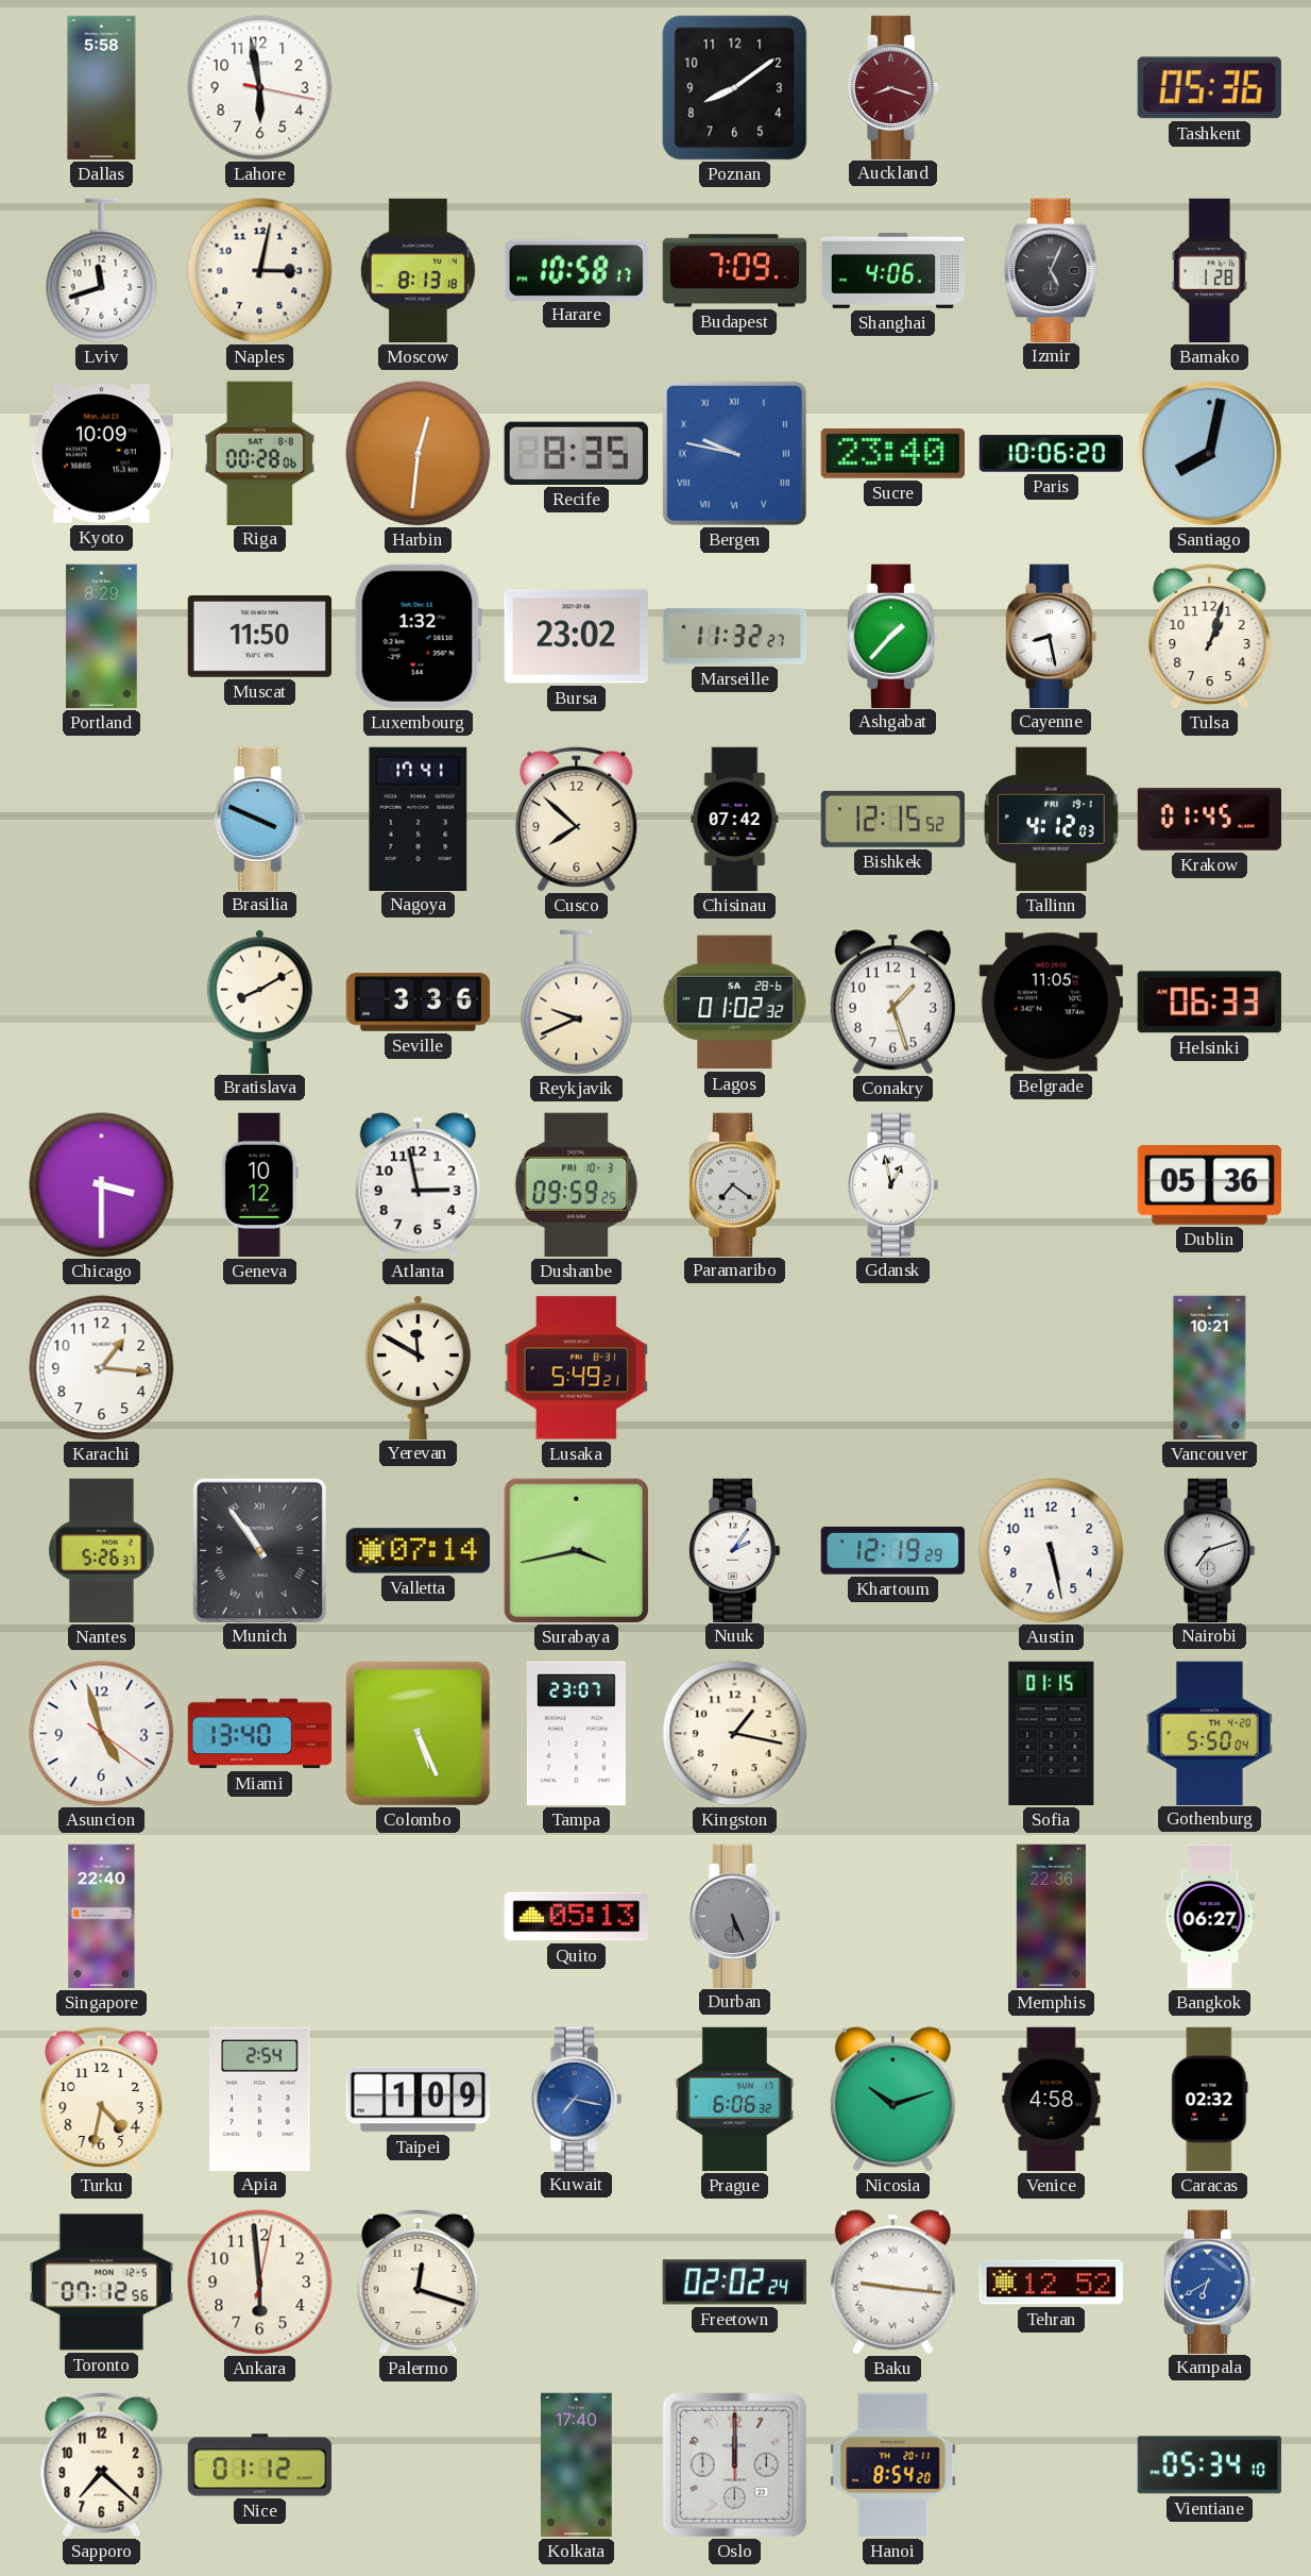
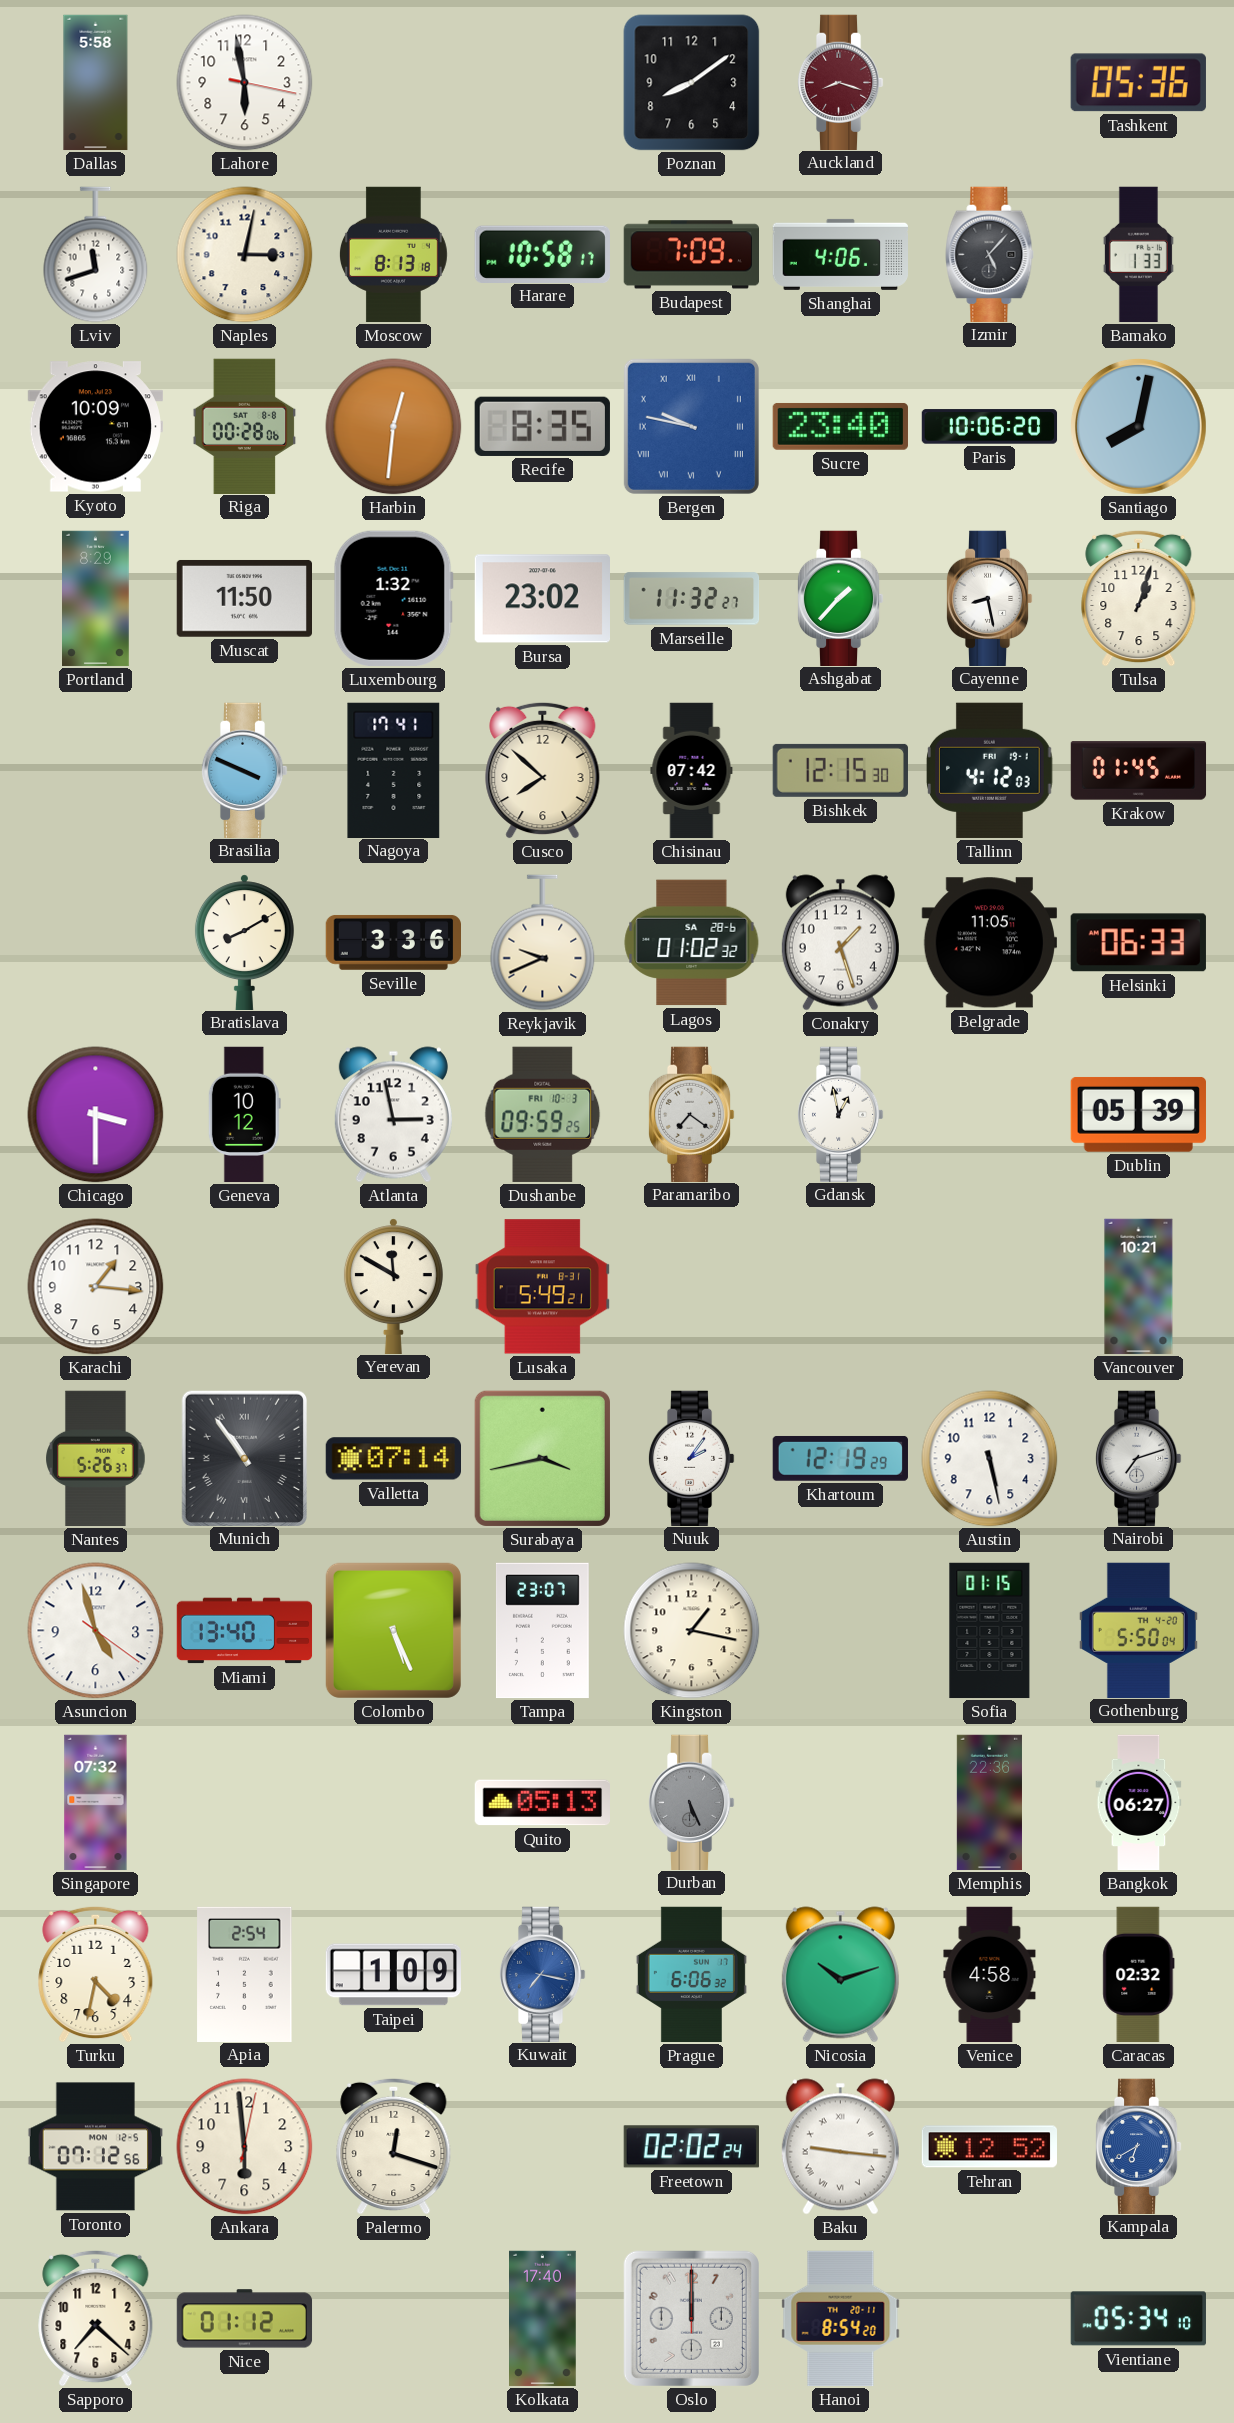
Izmir: 5:04 -> 5:07 (990, 254)
Bamako: 1:28 -> 1:33 (1138, 255)
Bishkek: 12:15:52 -> 12:15:30 (840, 770)
Dublin: 05:36 -> 05:39 (1138, 1114)
Singapore: 22:40 -> 07:32 (96, 1803)
